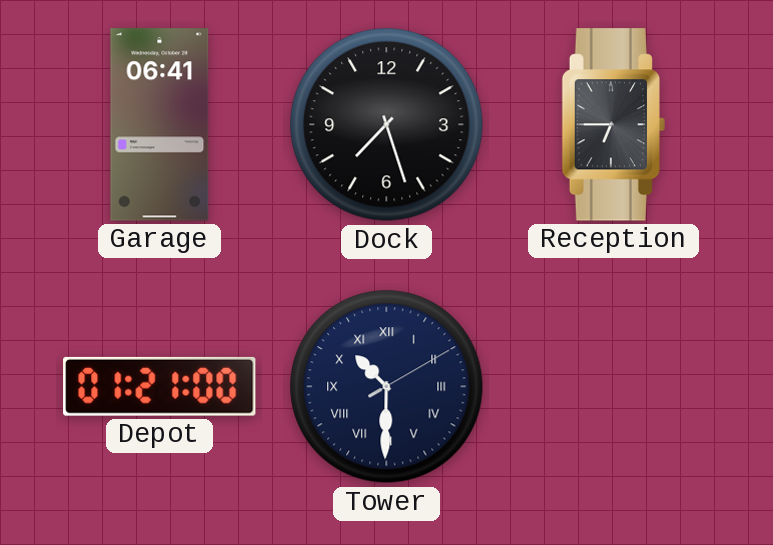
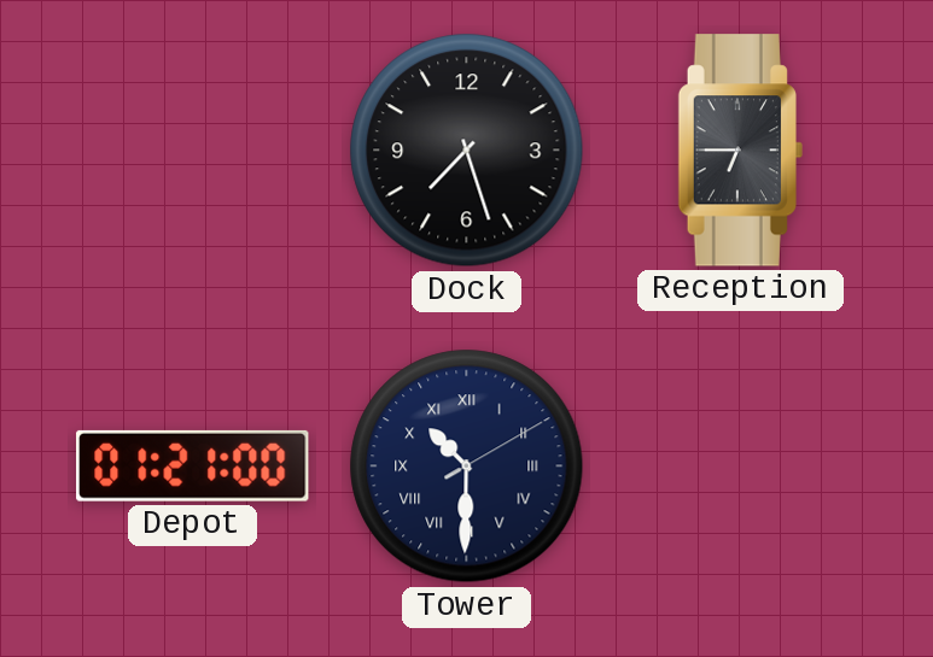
Garage: 06:41 -> none (160, 125)
